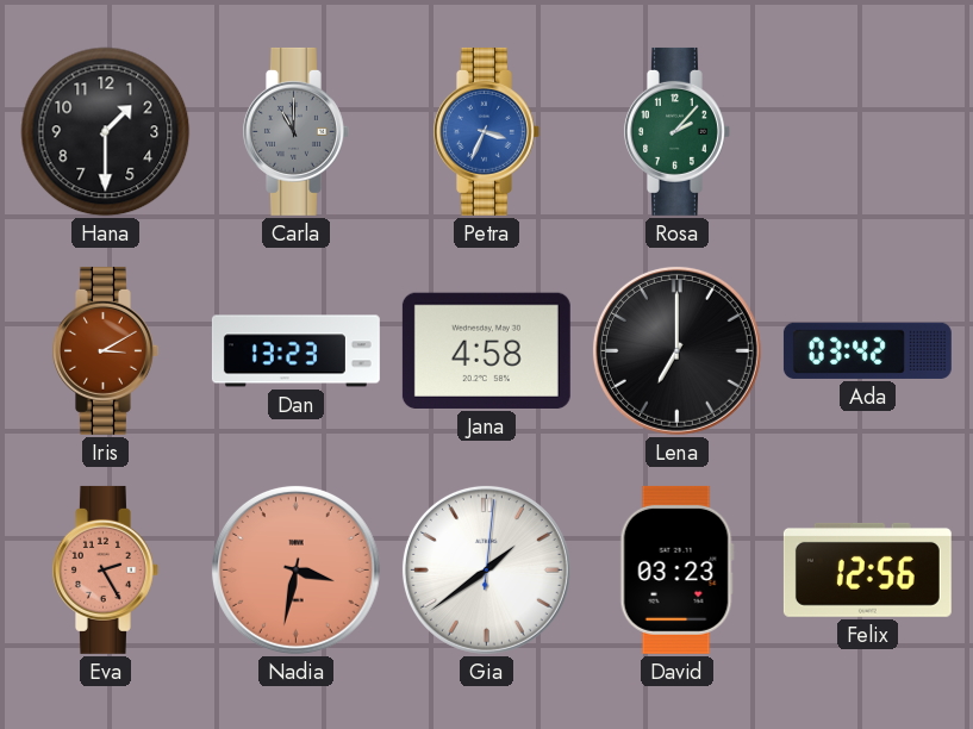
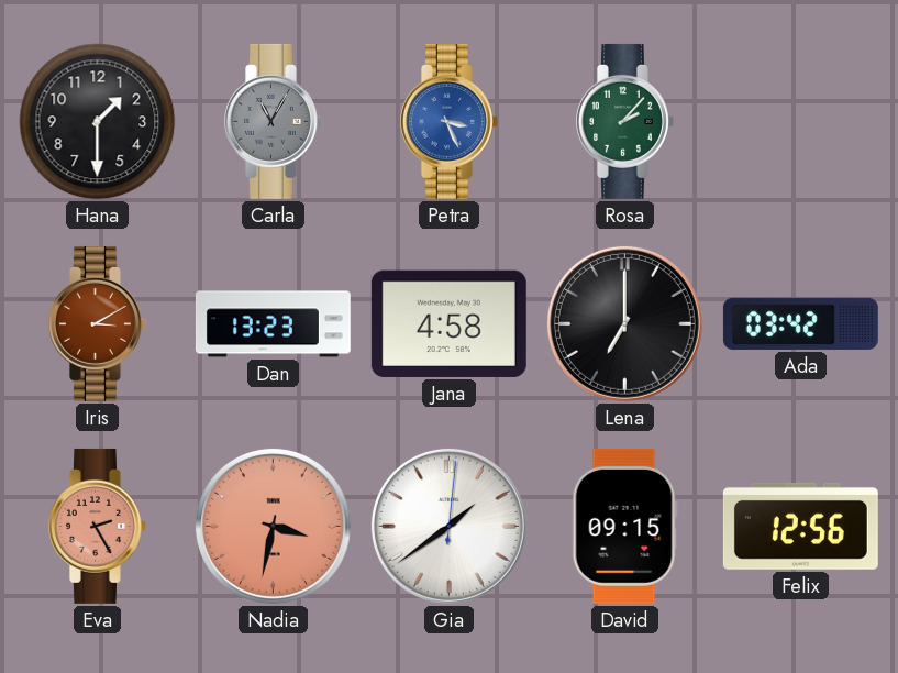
Carla: 11:00 -> 11:05 (273, 121)
Petra: 3:34 -> 3:26 (448, 121)
David: 03:23 -> 09:15 (624, 526)
